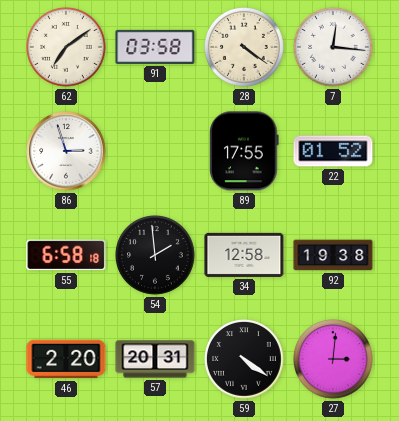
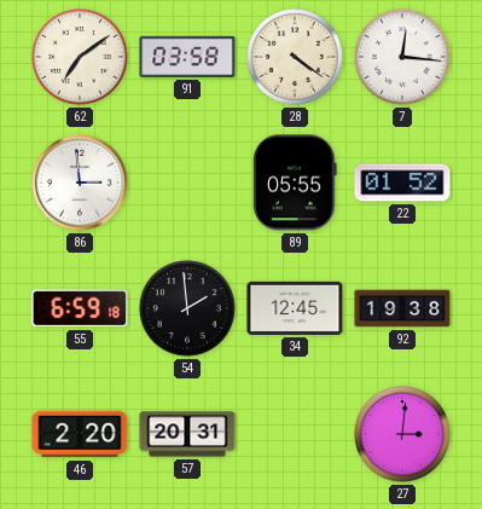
86: 2:57 -> 2:59 (80, 183)
89: 17:55 -> 05:55 (295, 183)
55: 6:58 -> 6:59 (80, 308)
34: 12:58 -> 12:45 (295, 308)
59: 4:21 -> none (245, 360)
